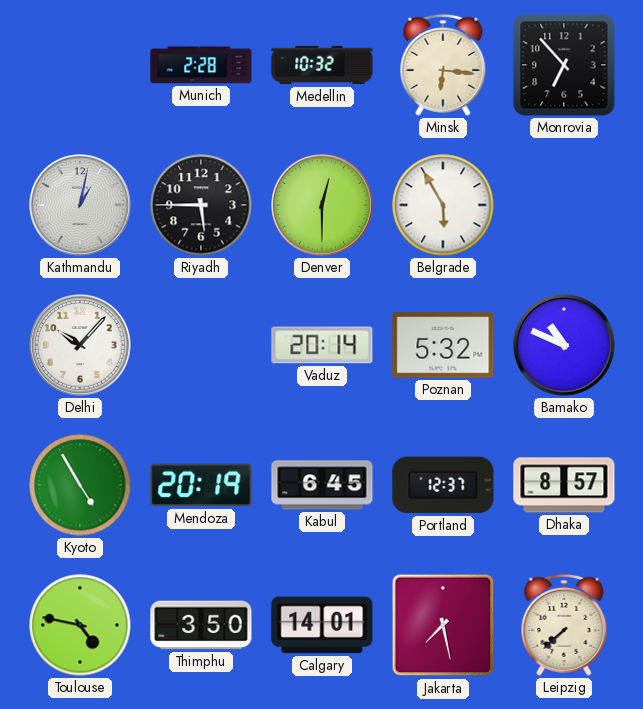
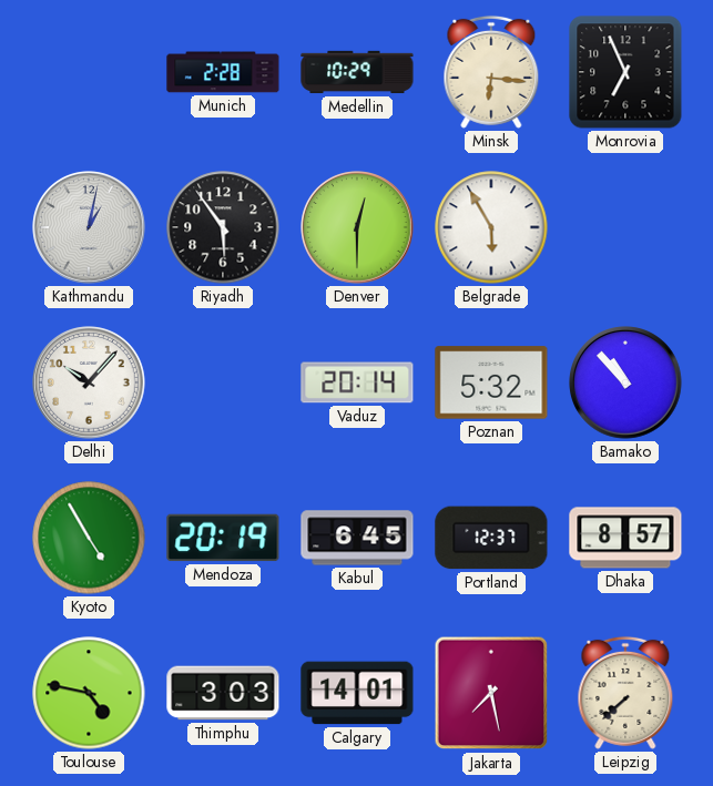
Medellin: 10:32 -> 10:29 (357, 72)
Monrovia: 6:53 -> 6:56 (625, 72)
Riyadh: 5:45 -> 5:54 (223, 227)
Bamako: 10:49 -> 10:53 (625, 382)
Thimphu: 3:50 -> 3:03 (223, 693)
